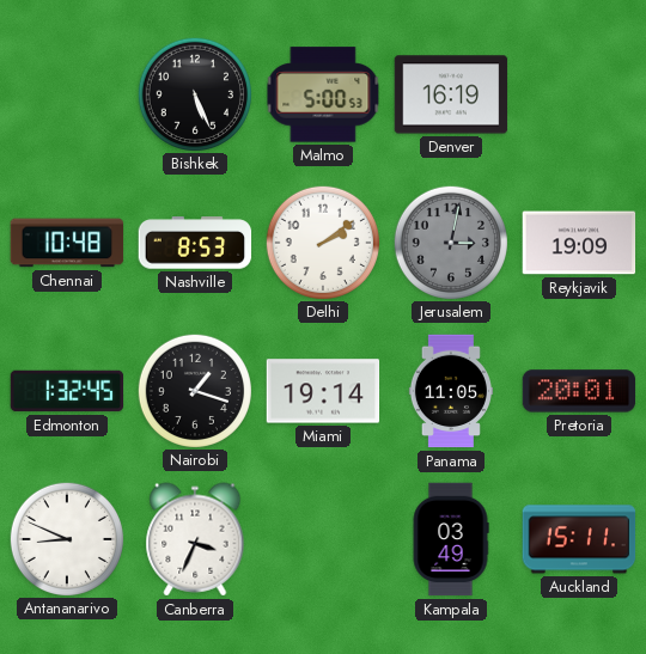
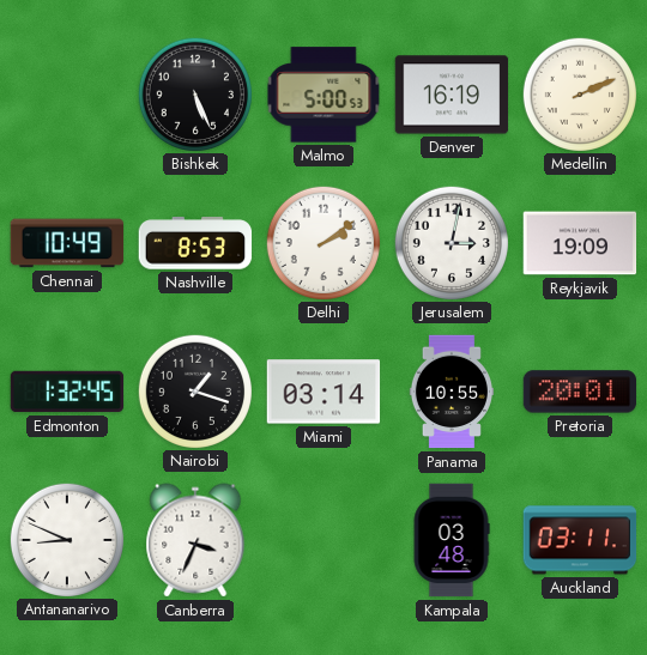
Medellin: none -> 2:11 (579, 93)
Chennai: 10:48 -> 10:49 (67, 243)
Jerusalem dial: grey -> white (451, 242)
Miami: 19:14 -> 03:14 (323, 392)
Panama: 11:05 -> 10:55 (452, 392)
Kampala: 03:49 -> 03:48 (452, 540)
Auckland: 15:11 -> 03:11 (580, 540)
